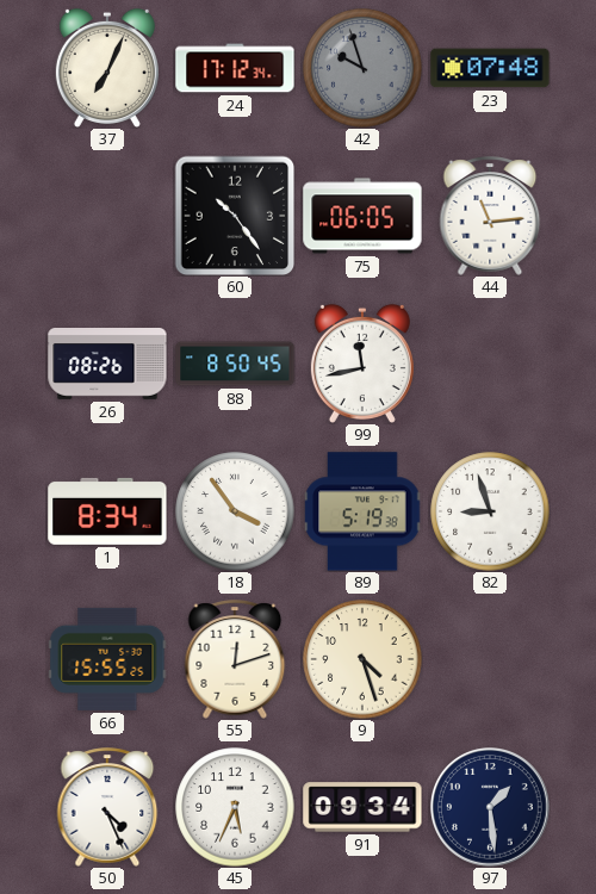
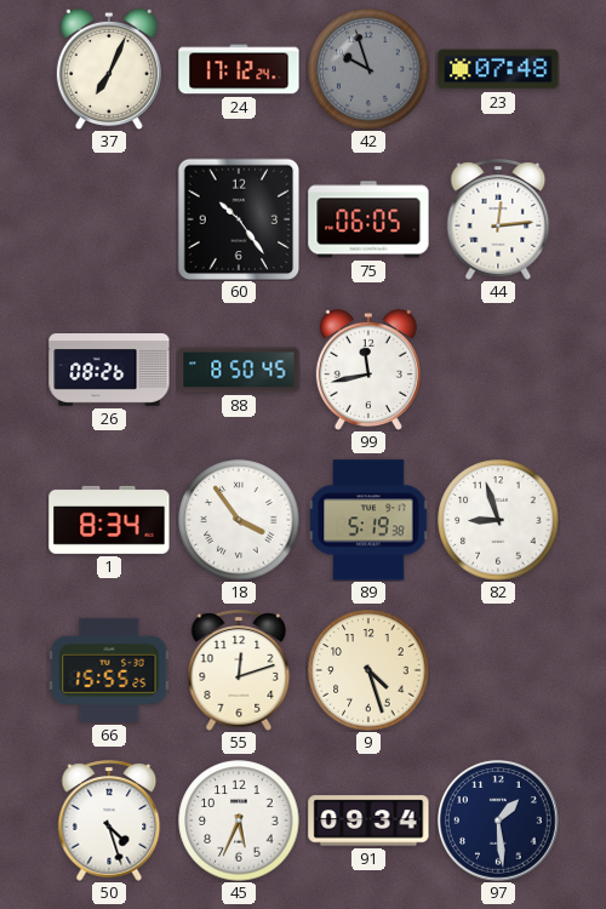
24: 17:12:34 -> 17:12:24 (239, 69)
44: 11:14 -> 12:14 (498, 219)
50: 4:26 -> 4:27 (109, 821)
